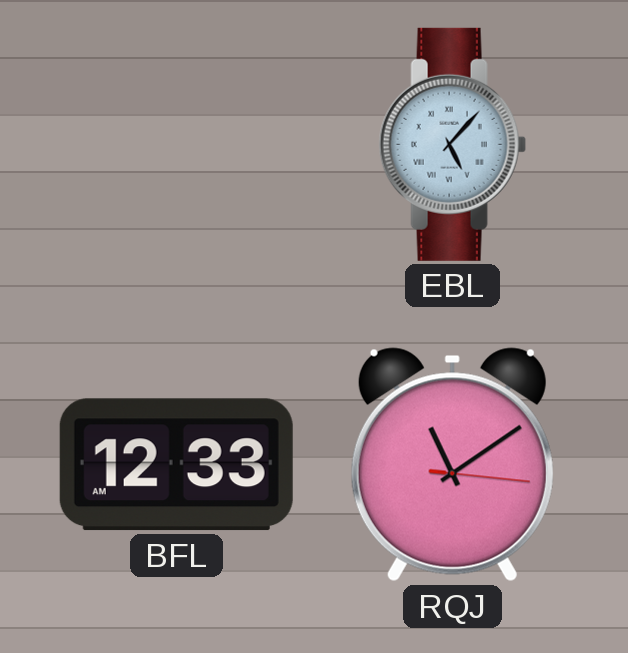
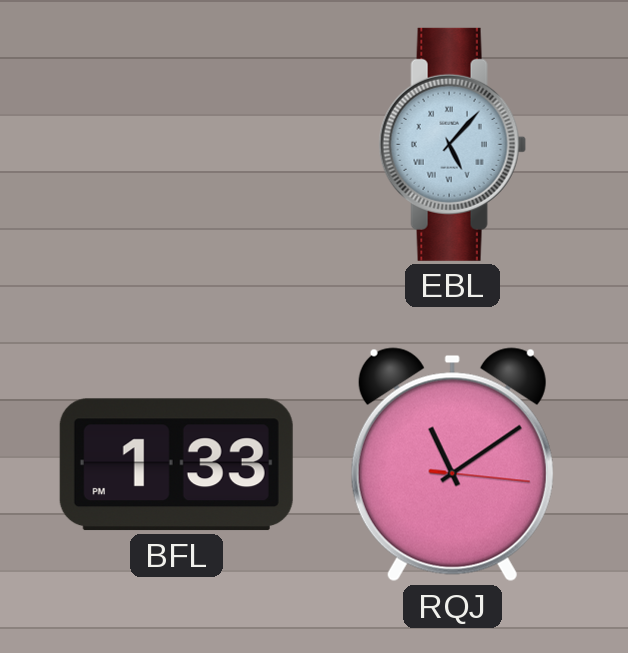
BFL: 12:33 -> 1:33 (176, 465)
